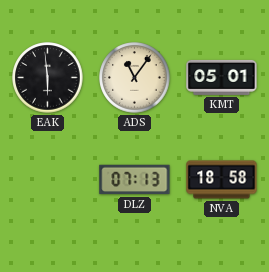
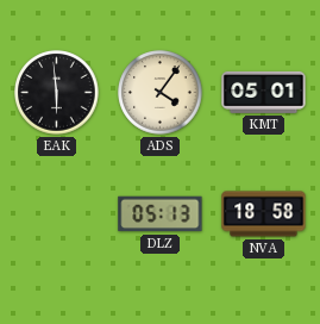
ADS: 11:06 -> 4:06 (161, 93)
DLZ: 07:13 -> 05:13 (161, 214)
